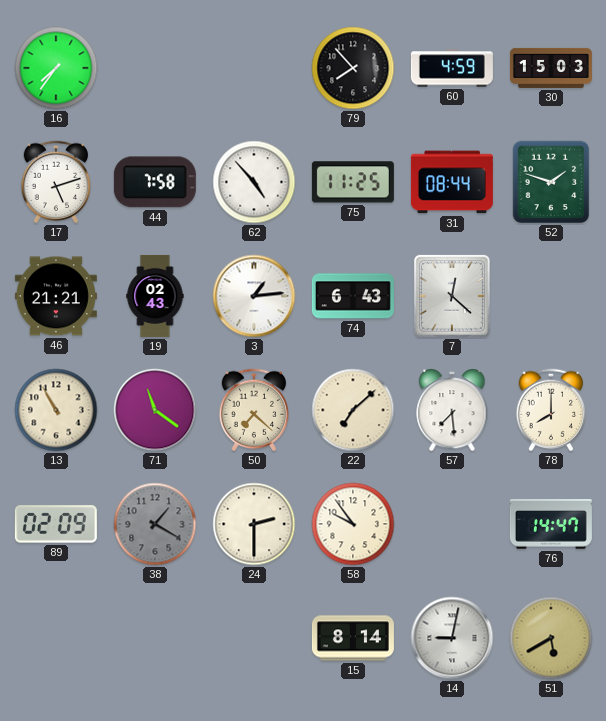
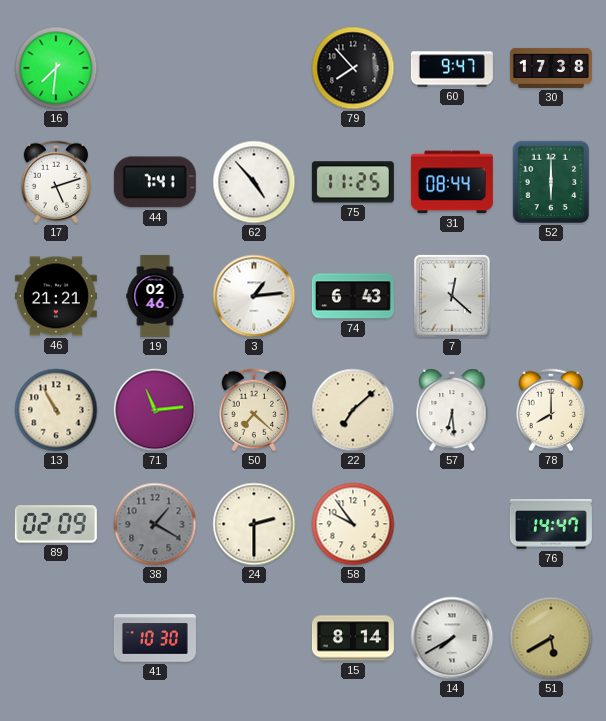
16: 7:36 -> 7:31 (56, 68)
60: 4:59 -> 9:47 (452, 68)
30: 15:03 -> 17:38 (551, 68)
44: 7:58 -> 7:41 (155, 182)
52: 1:48 -> 6:00 (551, 182)
19: 02:43 -> 02:46 (155, 296)
71: 11:21 -> 11:14 (155, 410)
57: 7:29 -> 6:29 (452, 410)
41: none -> 10:30 (155, 638)
14: 9:02 -> 7:40 (452, 638)
